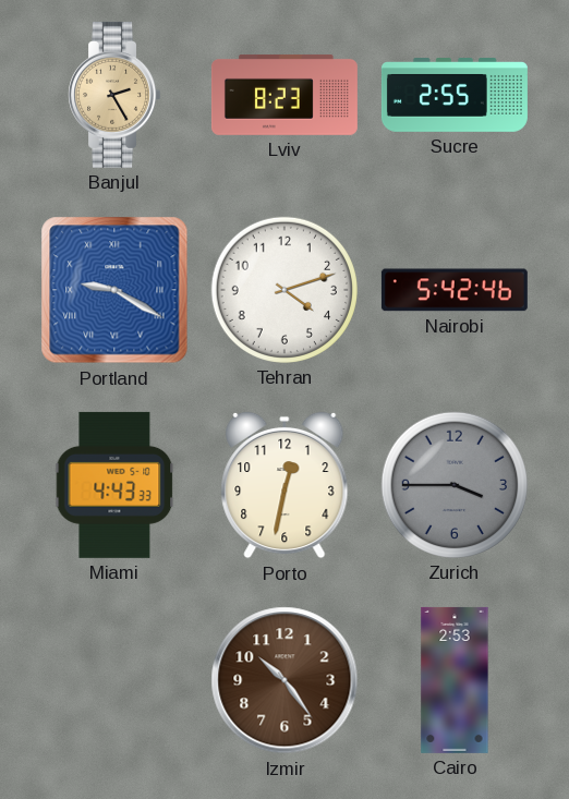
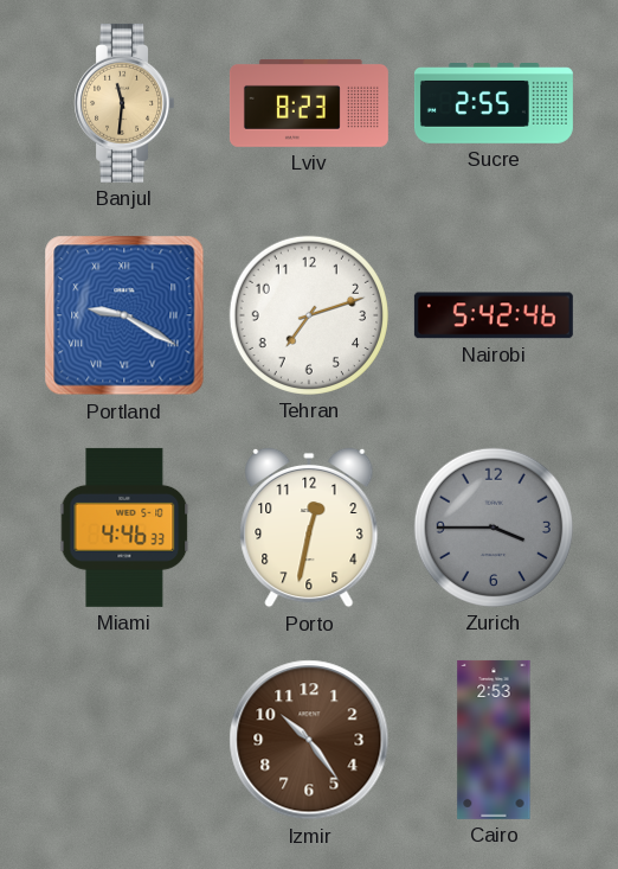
Banjul: 2:25 -> 11:31 (123, 103)
Tehran: 4:12 -> 7:12 (309, 315)
Miami: 4:43 -> 4:46 (124, 528)
